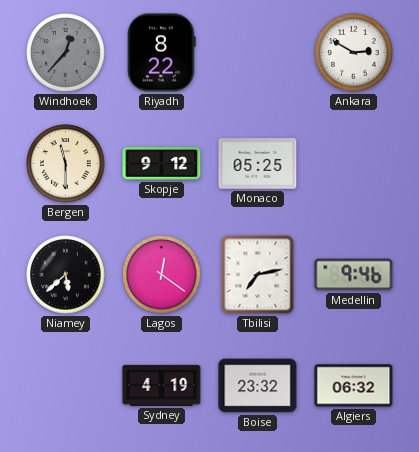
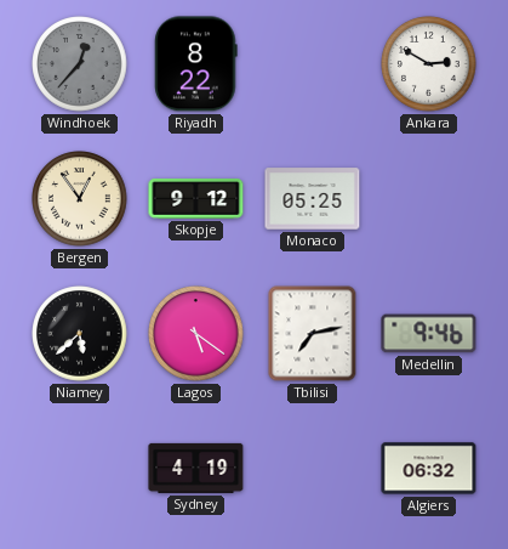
Bergen: 11:30 -> 12:54 (80, 199)
Lagos: 12:21 -> 5:21 (196, 334)
Boise: 23:32 -> none (258, 386)
